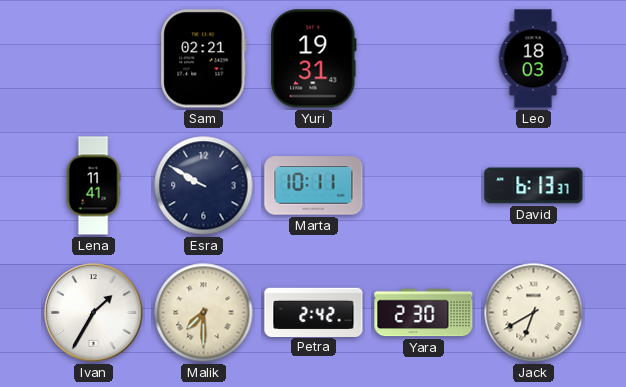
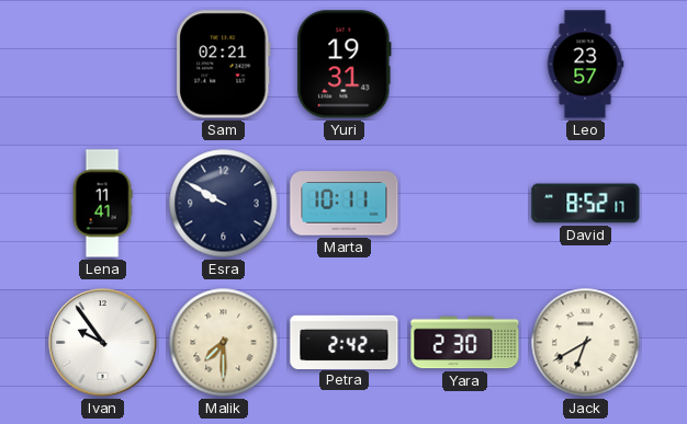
Leo: 18:03 -> 23:57 (585, 65)
David: 6:13 -> 8:52 (586, 204)
Ivan: 1:35 -> 9:54 (103, 343)
